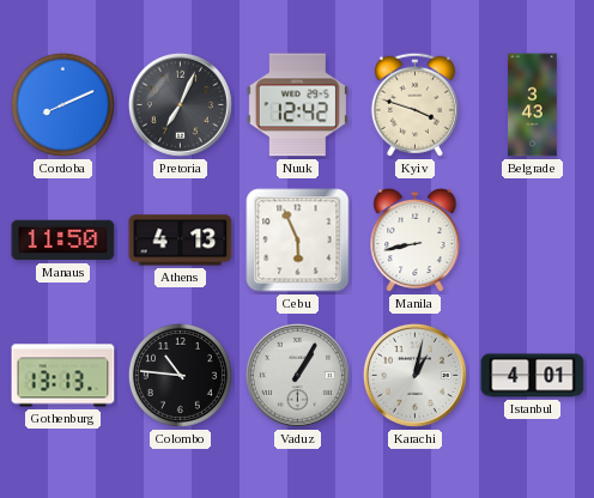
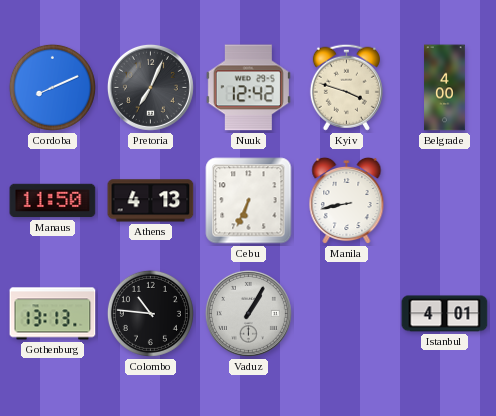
Belgrade: 3:43 -> 4:00 (445, 88)
Cebu: 5:56 -> 6:34 (249, 201)
Karachi: 1:02 -> none (414, 375)
